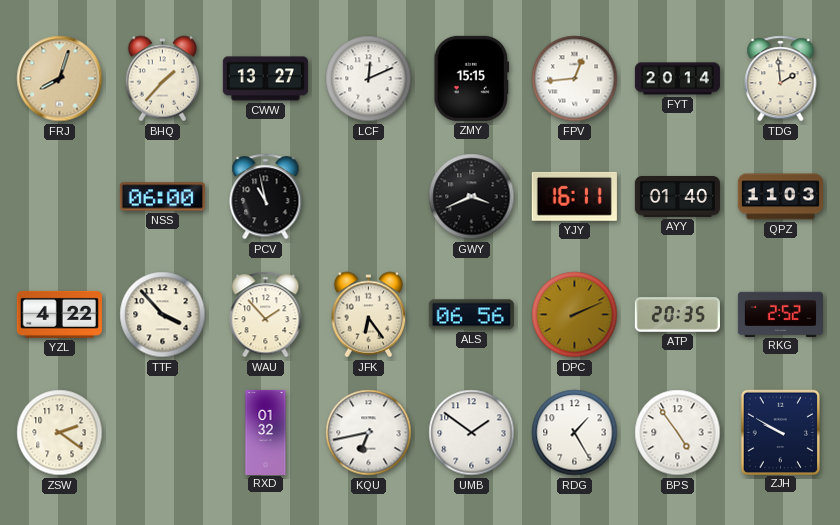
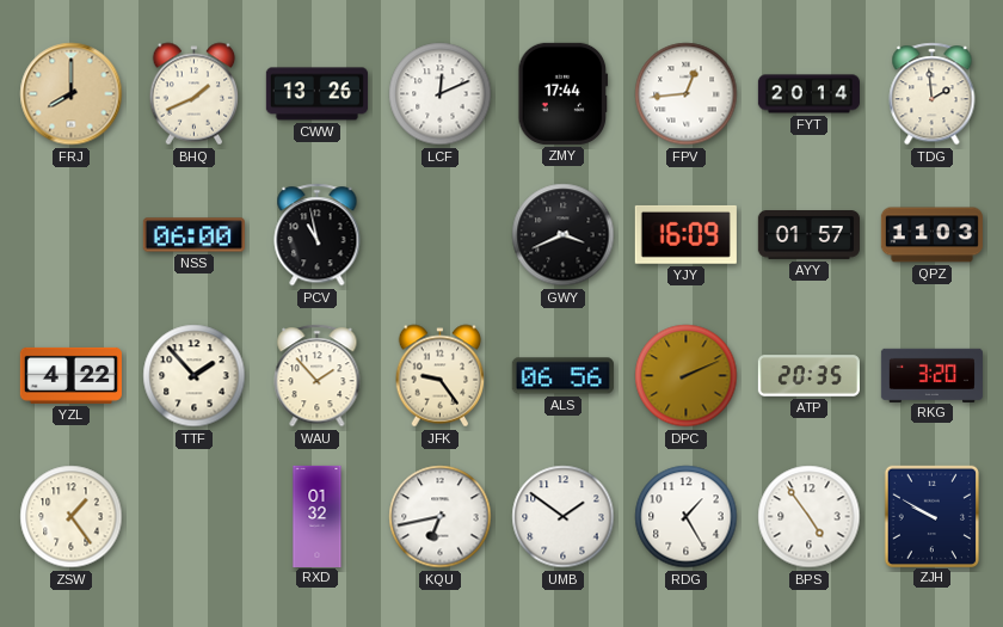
FRJ: 8:03 -> 8:00 (72, 94)
BHQ: 1:37 -> 1:41 (195, 94)
CWW: 13:27 -> 13:26 (316, 94)
ZMY: 15:15 -> 17:44 (564, 93)
YJY: 16:11 -> 16:09 (685, 234)
AYY: 01:40 -> 01:57 (808, 235)
TTF: 3:53 -> 1:53 (195, 376)
JFK: 6:24 -> 9:24 (441, 376)
RKG: 2:52 -> 3:20 (931, 375)
ZSW: 2:21 -> 1:24 (72, 517)
